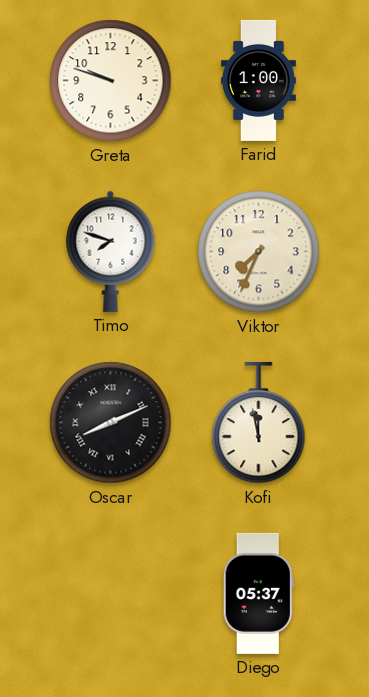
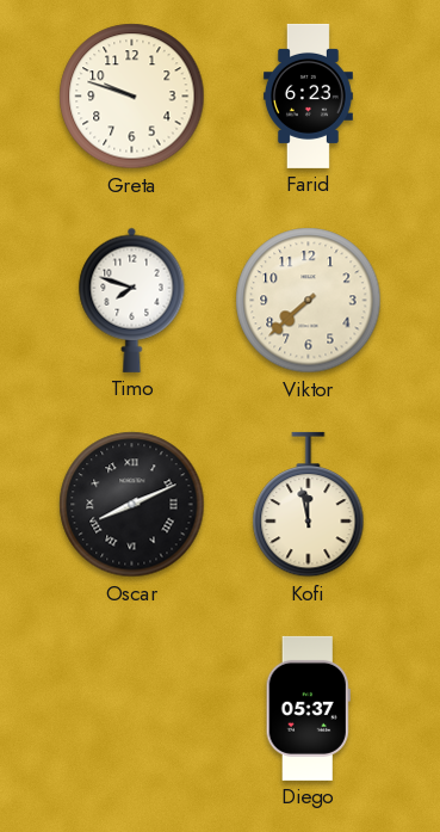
Farid: 1:00 -> 6:23 (308, 95)
Viktor: 7:34 -> 7:38 (309, 301)
